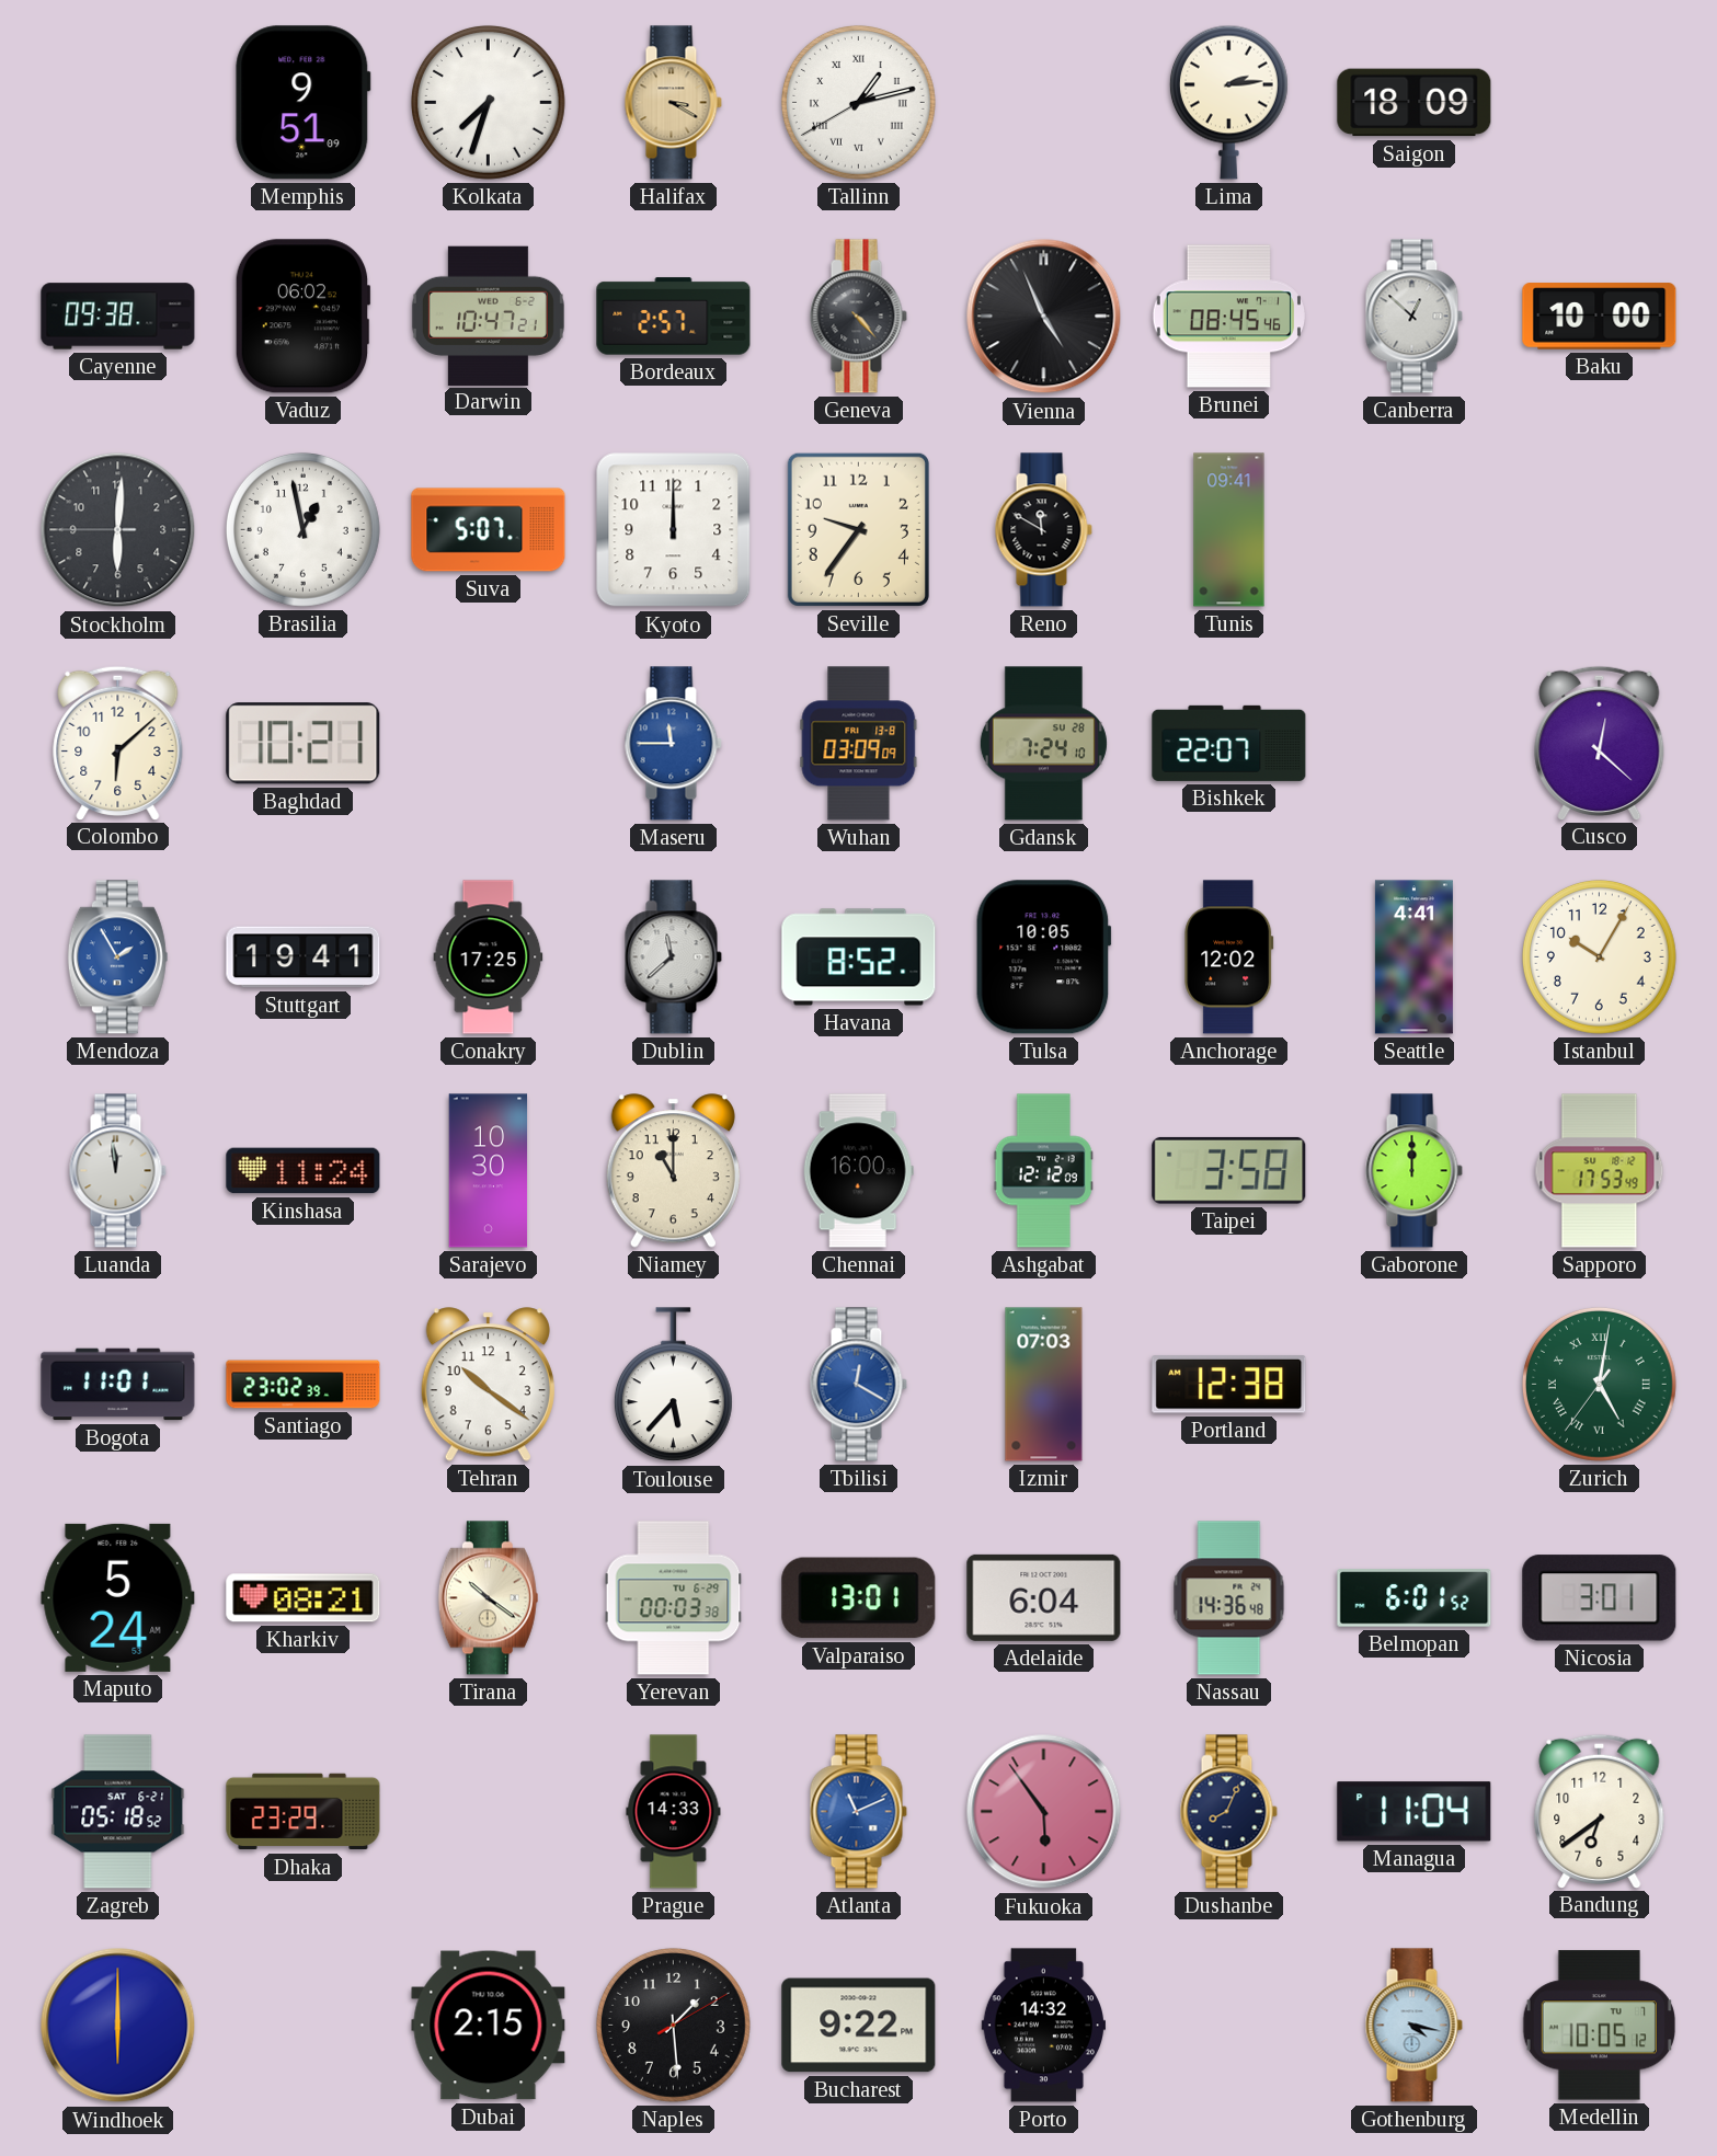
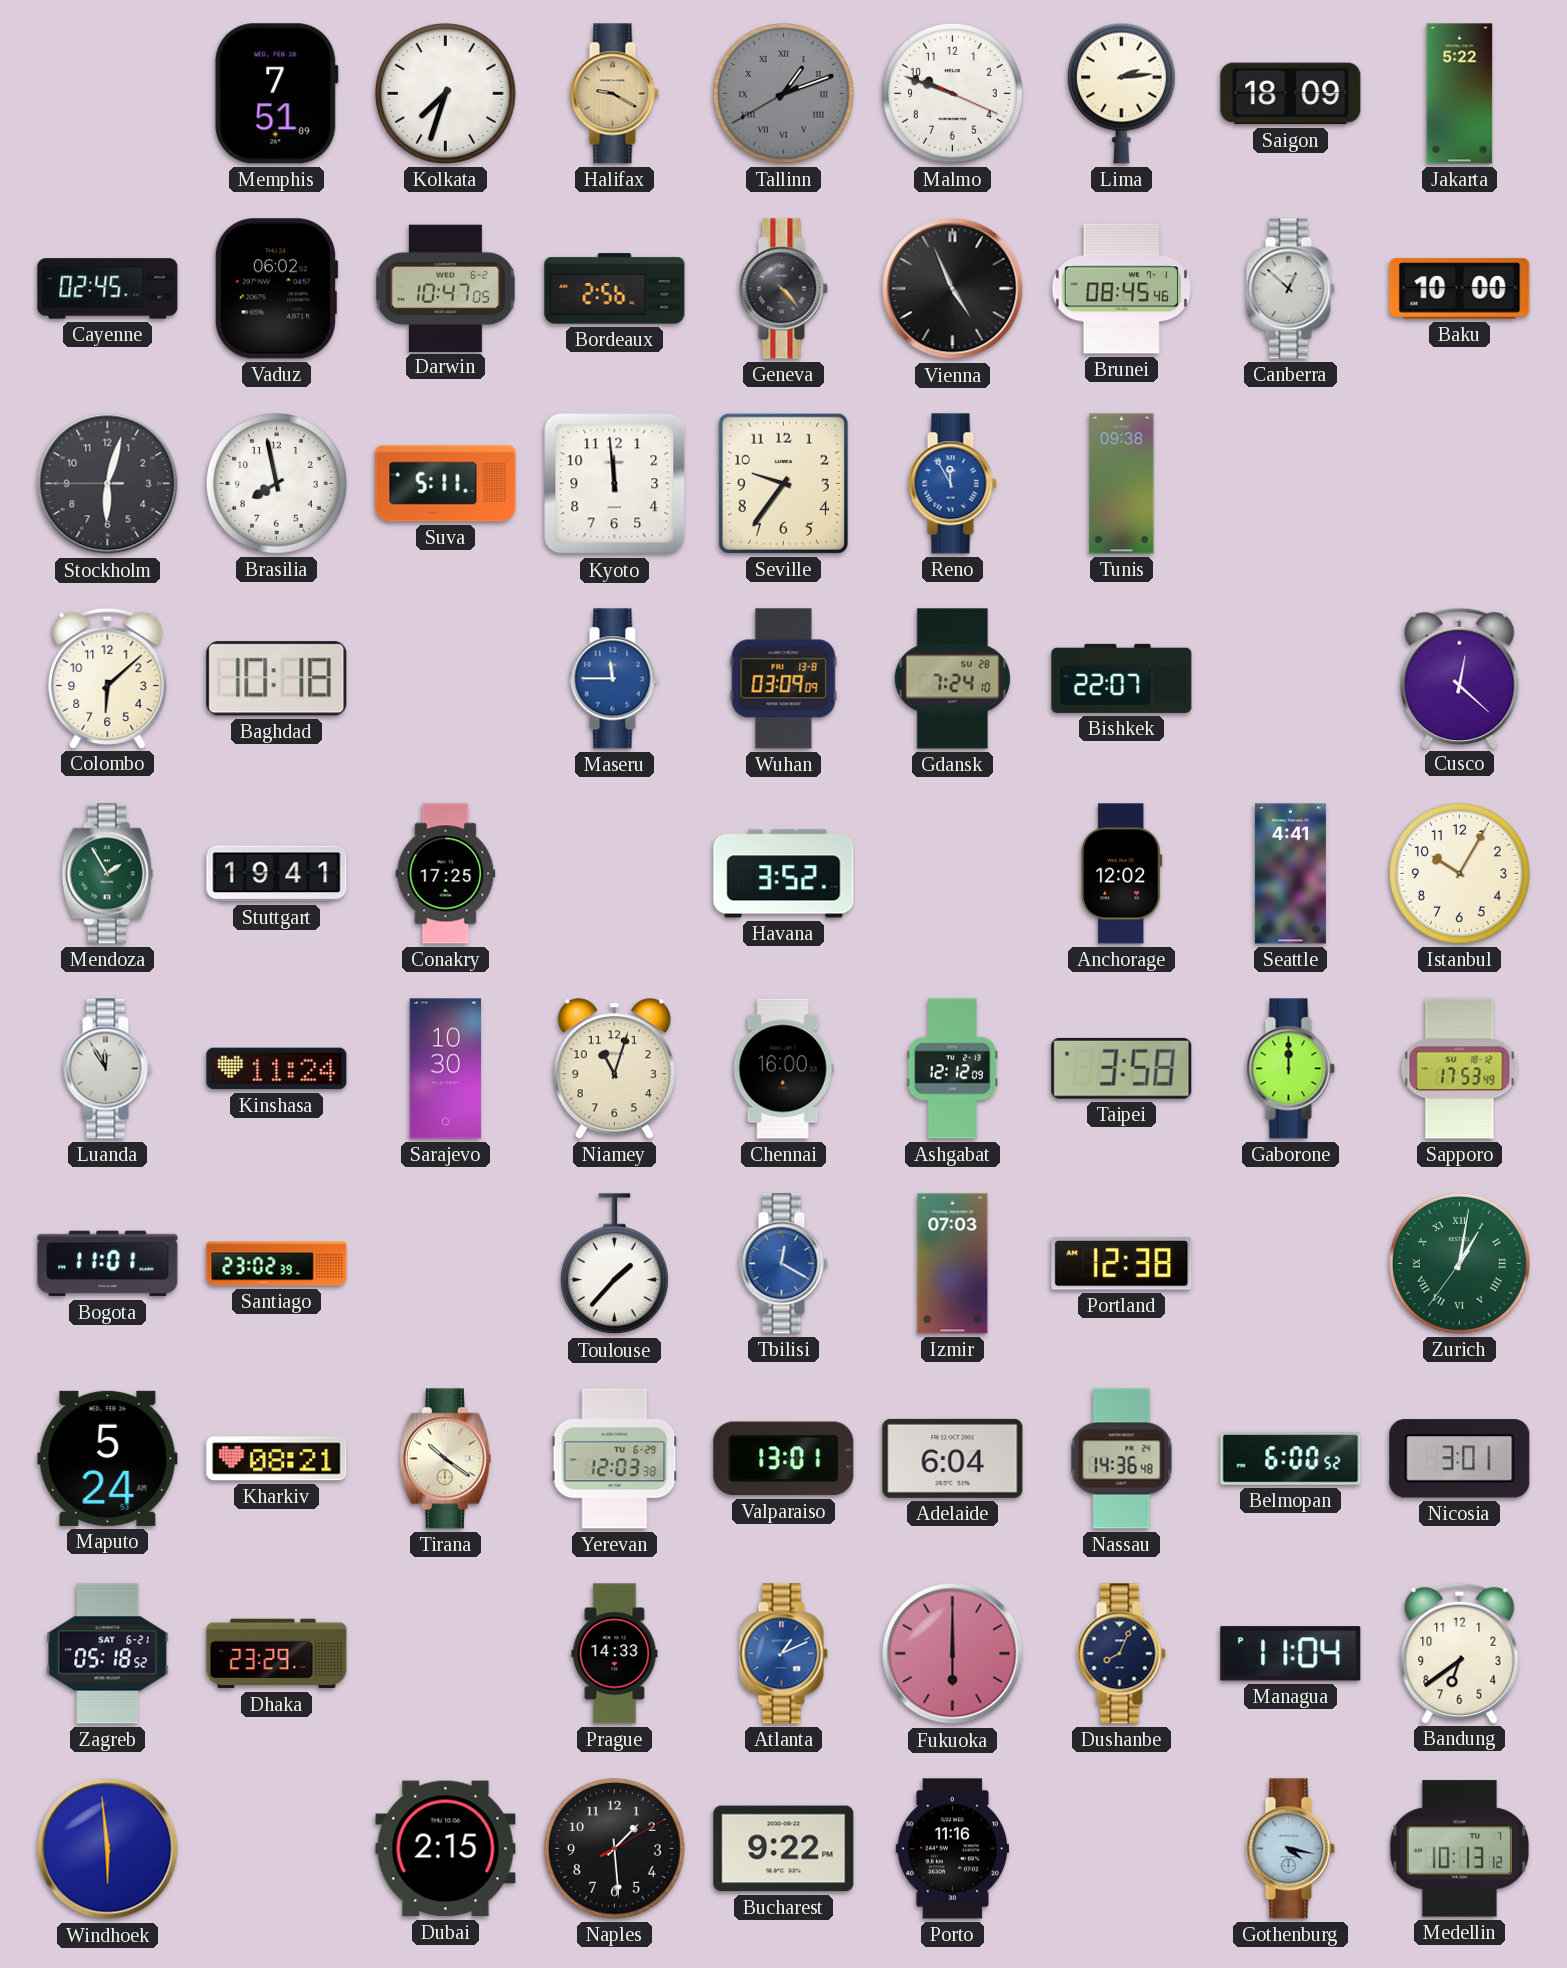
Memphis: 9:51 -> 7:51 (277, 94)
Halifax: 3:20 -> 9:20 (614, 94)
Tallinn: 1:12 -> 1:11 (783, 93)
Tallinn dial: white -> grey (783, 93)
Malmo: none -> 9:48 (952, 93)
Jakarta: none -> 5:22 (1460, 94)
Cayenne: 09:38 -> 02:45 (108, 289)
Darwin: 10:47:21 -> 10:47:05 (445, 288)
Bordeaux: 2:57 -> 2:56 (615, 289)
Stockholm: 6:00 -> 6:02 (108, 484)
Brasilia: 12:58 -> 7:58 (276, 483)
Suva: 5:07 -> 5:11 (446, 484)
Kyoto: 12:00 -> 11:59 (615, 484)
Reno: 11:50 -> 11:55 (952, 484)
Reno dial: black -> blue (952, 484)
Tunis: 09:41 -> 09:38 (1122, 484)
Baghdad: 10:21 -> 10:18 (277, 679)
Mendoza dial: blue -> green (107, 874)
Dublin: 11:38 -> none (673, 957)
Havana: 8:52 -> 3:52 (784, 874)
Tulsa: 10:05 -> none (1043, 957)
Luanda: 11:59 -> 11:55 (107, 1069)
Niamey: 11:00 -> 11:03 (614, 1069)
Tehran: 10:21 -> none (488, 1385)
Toulouse: 5:37 -> 1:37 (614, 1264)
Zurich: 5:01 -> 1:01 (1459, 1263)
Yerevan: 00:03 -> 12:03 (615, 1459)
Belmopan: 6:01 -> 6:00 (1291, 1459)
Atlanta: 11:11 -> 1:11 (783, 1654)
Fukuoka: 5:54 -> 6:00 (953, 1654)
Windhoek: 6:00 -> 5:59 (108, 1849)
Porto: 14:32 -> 11:16 (952, 1849)
Medellin: 10:05 -> 10:13 (1459, 1849)
